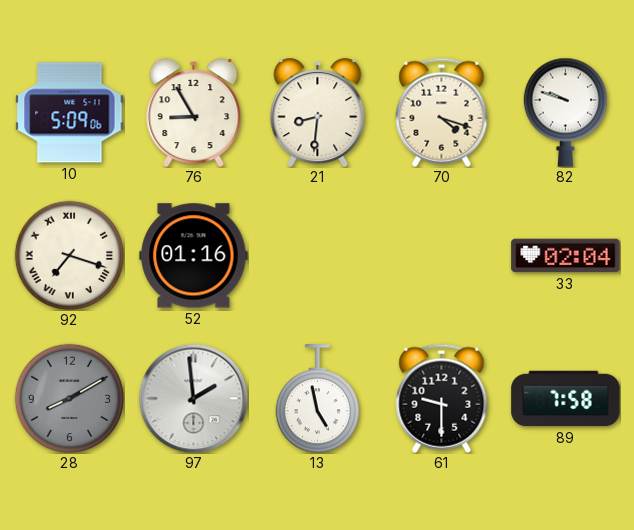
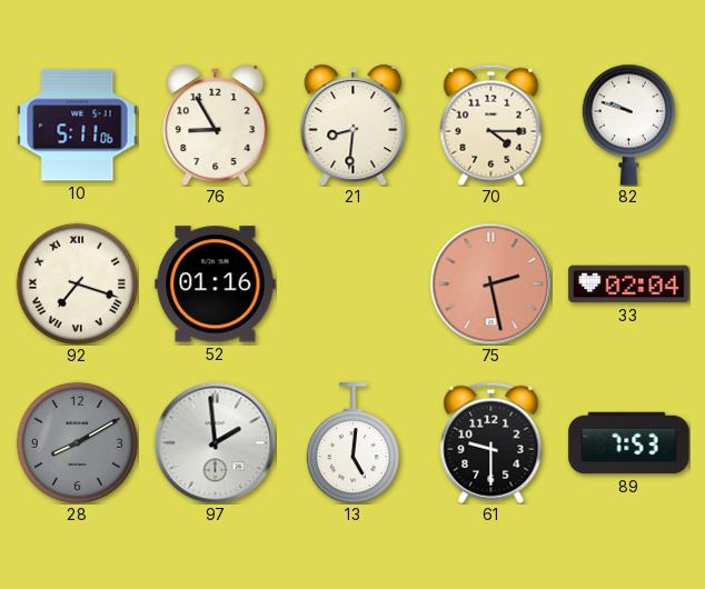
10: 5:09 -> 5:11 (78, 126)
70: 4:18 -> 4:15 (491, 124)
75: none -> 2:28 (490, 283)
13: 4:58 -> 5:01 (352, 443)
89: 7:58 -> 7:53 (629, 443)
